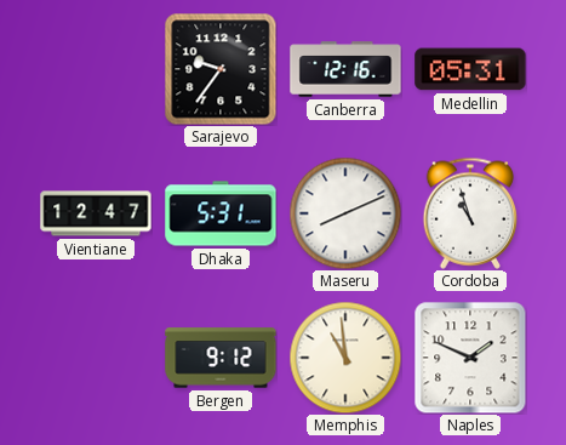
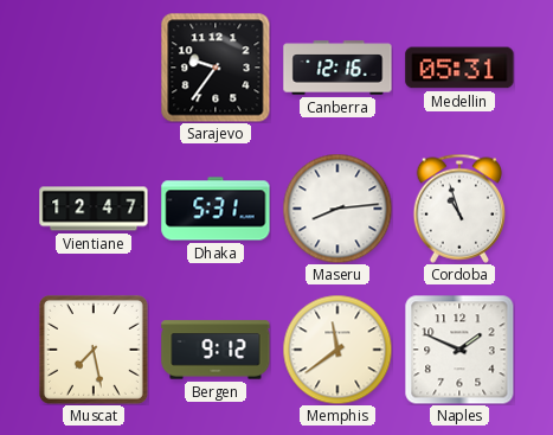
Maseru: 8:11 -> 8:14 (337, 209)
Muscat: none -> 7:28 (94, 350)
Memphis: 10:59 -> 11:39 (337, 350)
